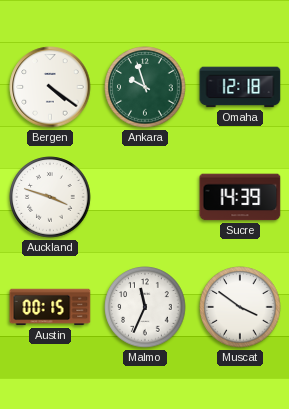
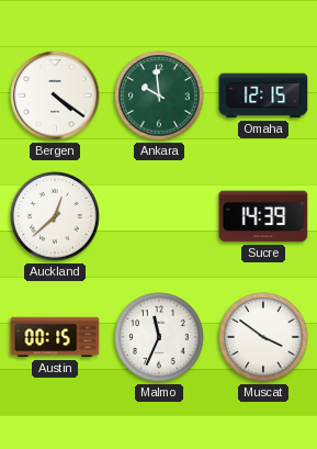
Ankara: 9:57 -> 9:59 (159, 96)
Omaha: 12:18 -> 12:15 (263, 96)
Auckland: 3:48 -> 12:38 (55, 216)
